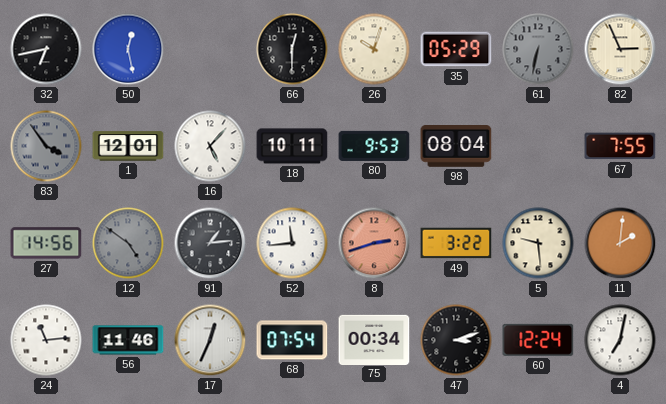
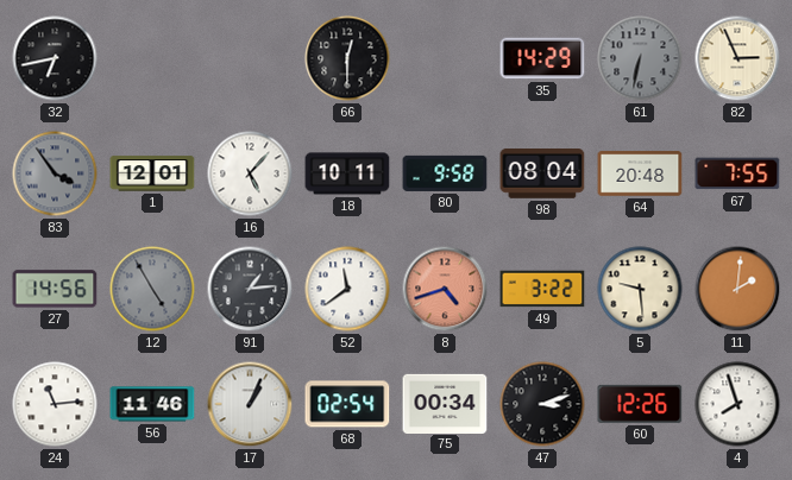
50: 12:28 -> none (128, 49)
26: 10:03 -> none (374, 49)
35: 05:29 -> 14:29 (542, 58)
80: 9:53 -> 9:58 (445, 173)
64: none -> 20:48 (640, 173)
12: 4:51 -> 4:55 (152, 289)
52: 11:44 -> 11:39 (347, 289)
8: 2:42 -> 4:42 (445, 289)
17: 12:34 -> 1:04 (250, 404)
68: 07:54 -> 02:54 (347, 404)
60: 12:24 -> 12:26 (640, 404)
4: 7:02 -> 7:57 (737, 404)
